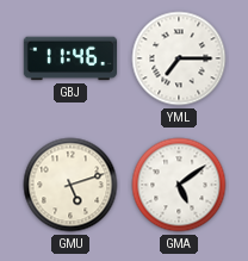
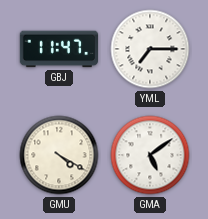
GBJ: 11:46 -> 11:47 (59, 49)
GMU: 5:12 -> 4:20 (59, 155)
